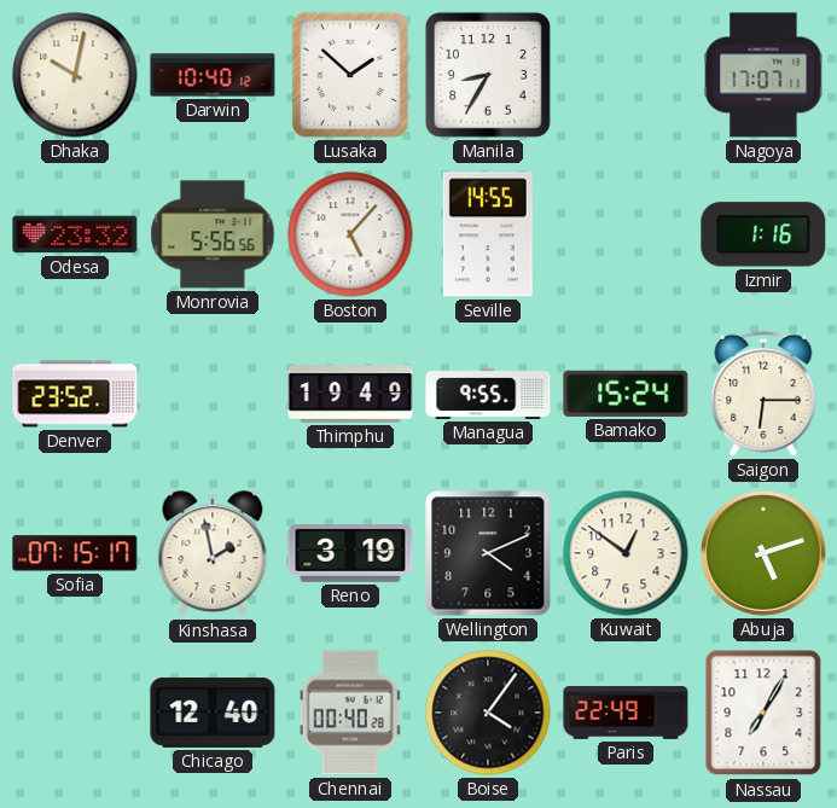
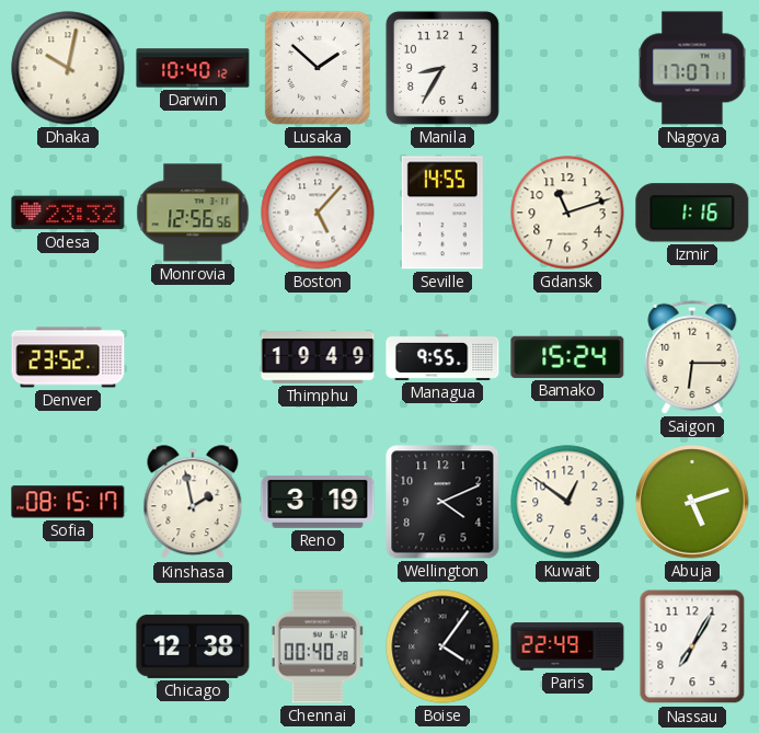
Monrovia: 5:56 -> 12:56 (193, 213)
Gdansk: none -> 11:12 (567, 213)
Sofia: 07:15 -> 08:15 (68, 502)
Chicago: 12:40 -> 12:38 (193, 646)
